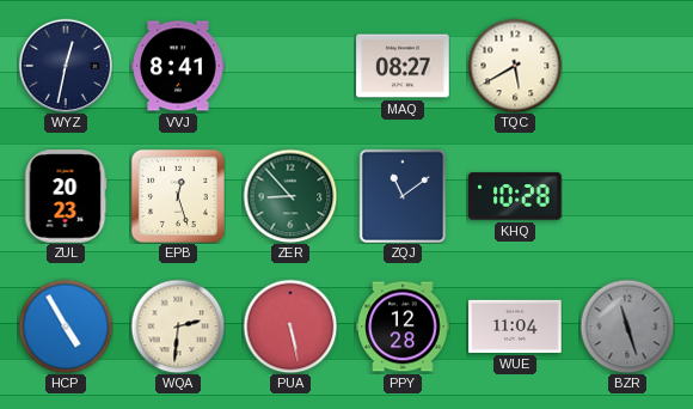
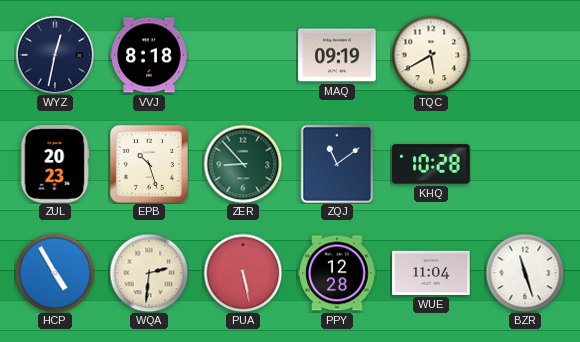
VVJ: 8:41 -> 8:18 (149, 55)
MAQ: 08:27 -> 09:19 (337, 55)
EPB: 12:27 -> 10:27 (149, 164)
BZR dial: grey -> white (525, 273)
